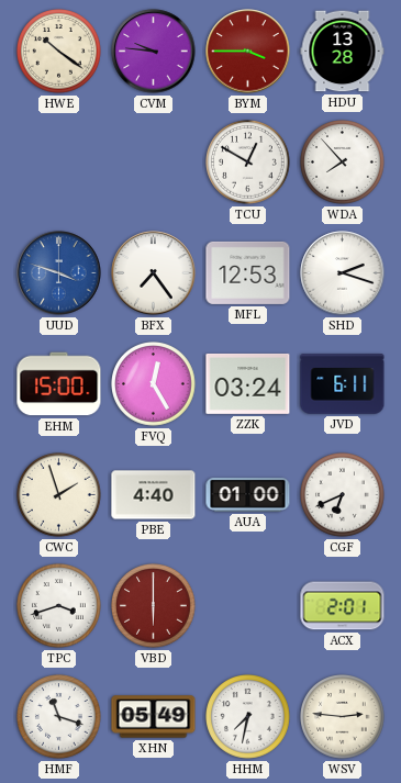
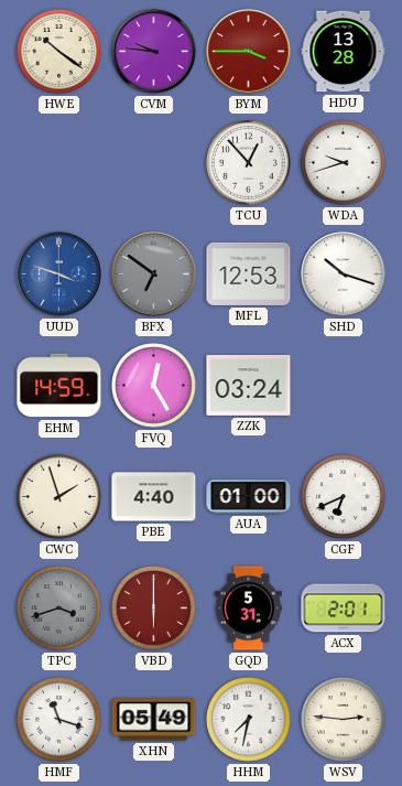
TCU: 12:50 -> 12:53 (249, 163)
WDA: 7:53 -> 9:42 (344, 163)
BFX: 7:24 -> 6:51 (154, 274)
BFX dial: white -> grey (154, 274)
SHD: 2:18 -> 10:18 (344, 274)
EHM: 15:00 -> 14:59 (59, 386)
JVD: 6:11 -> none (343, 384)
TPC dial: white -> grey (59, 609)
GQD: none -> 5:31 (249, 609)
